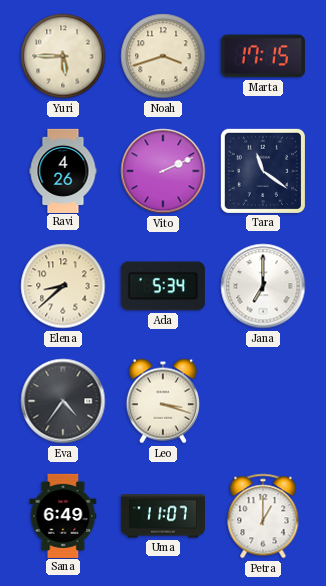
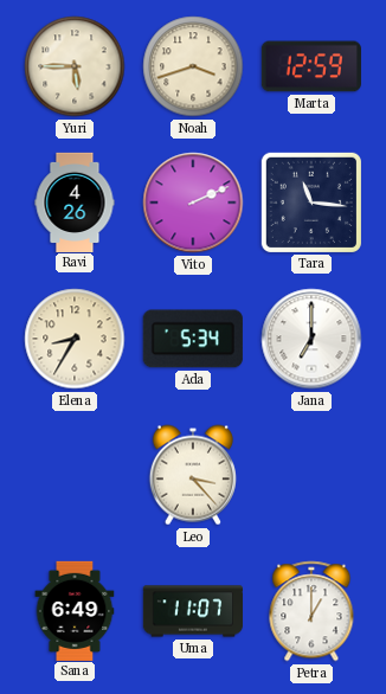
Marta: 17:15 -> 12:59 (311, 66)
Tara: 11:21 -> 11:16 (311, 203)
Elena: 8:38 -> 8:35 (75, 339)
Eva: 4:36 -> none (63, 401)
Leo: 3:18 -> 3:23 (193, 475)
